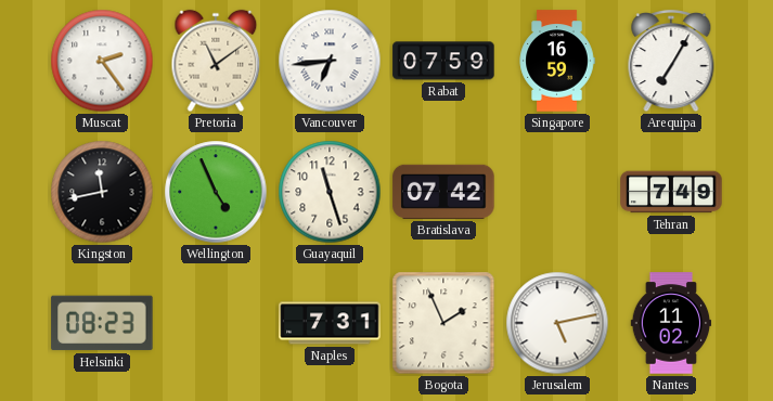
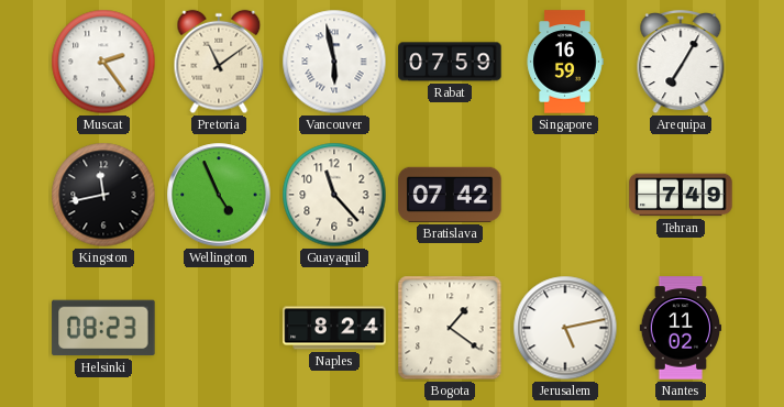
Vancouver: 6:44 -> 5:58 (334, 62)
Guayaquil: 11:27 -> 11:23 (334, 195)
Naples: 7:31 -> 8:24 (334, 328)
Bogota: 1:56 -> 1:21 (450, 328)
